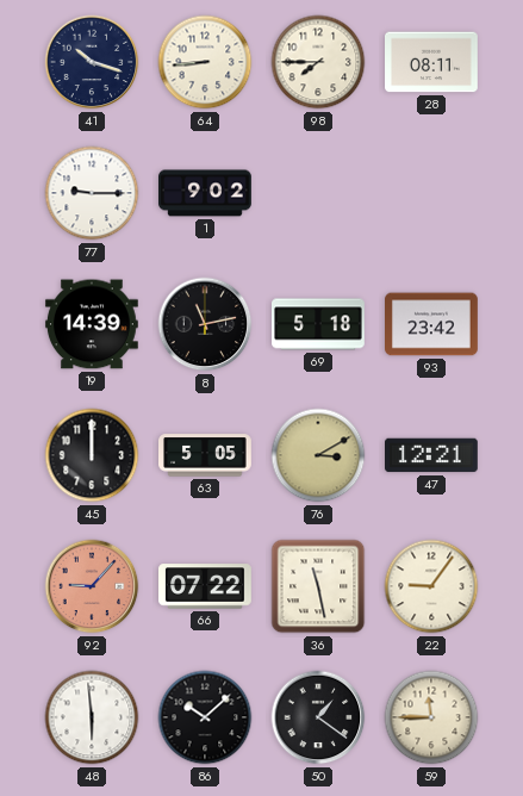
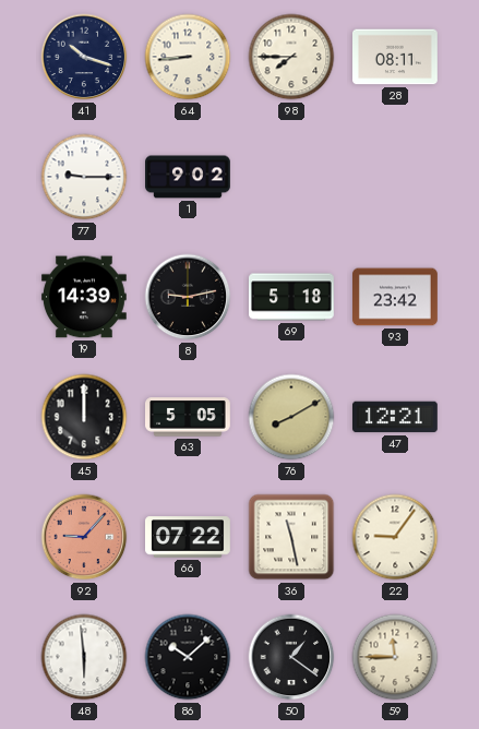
8: 11:13 -> 9:13 (188, 297)
76: 3:10 -> 8:10 (291, 417)
